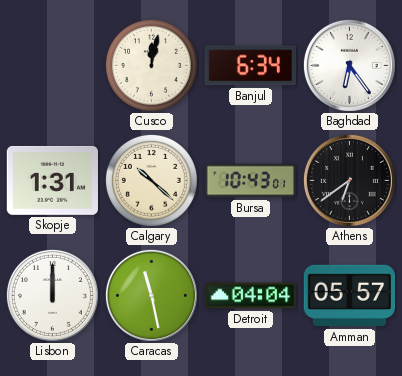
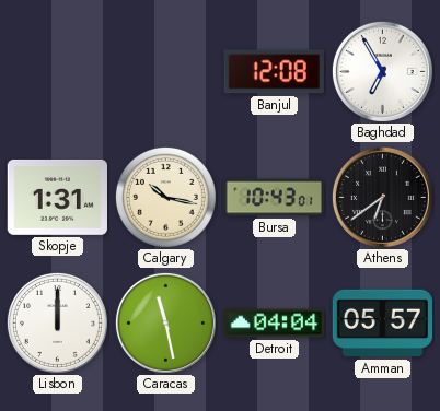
Cusco: 12:02 -> none (151, 65)
Banjul: 6:34 -> 12:08 (274, 72)
Baghdad: 6:24 -> 6:55 (382, 71)
Calgary: 10:22 -> 10:17 (165, 197)
